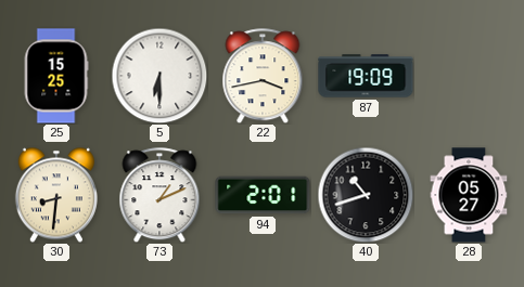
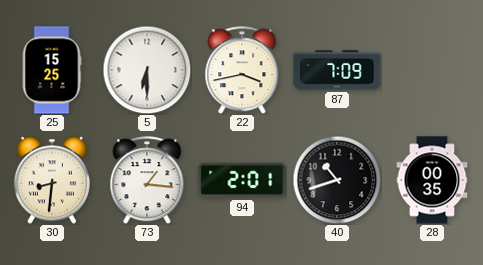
87: 19:09 -> 7:09 (337, 70)
73: 1:11 -> 1:16 (147, 180)
28: 05:27 -> 00:35 (432, 180)
